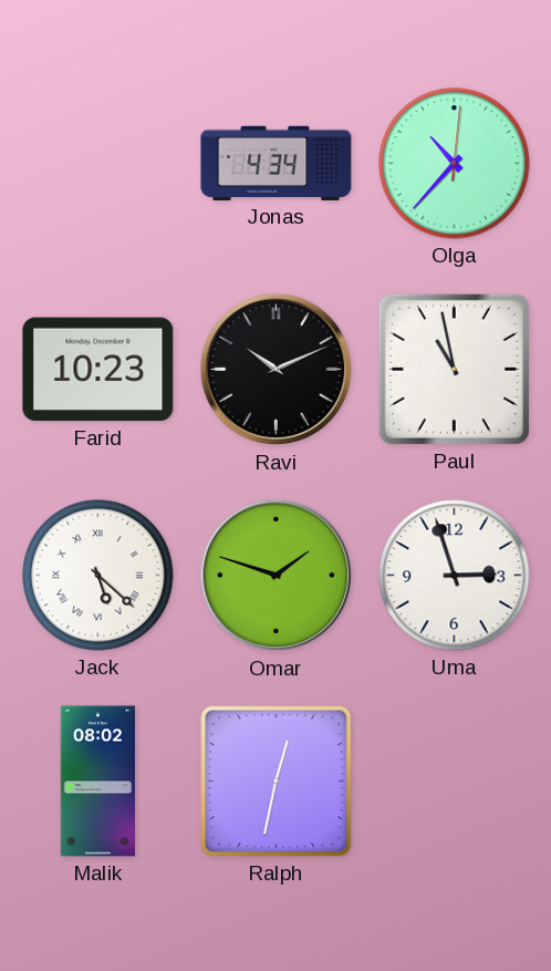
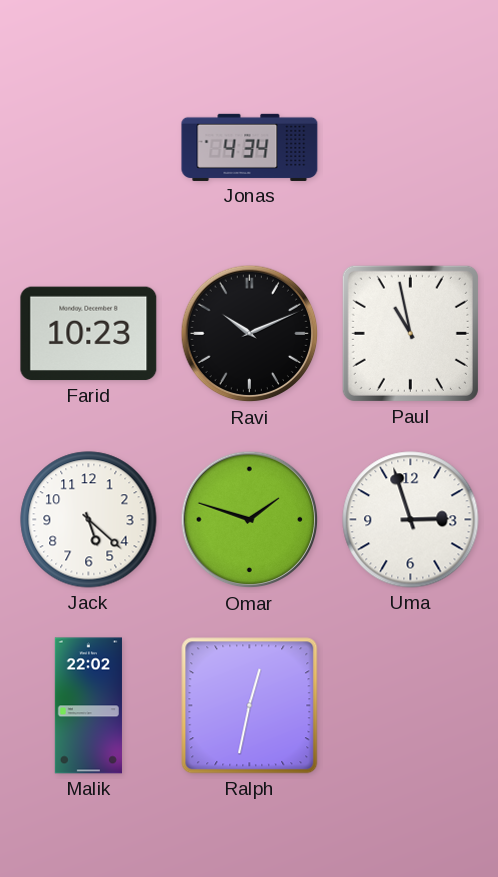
Olga: 10:37 -> none (455, 164)
Jack numerals: Roman -> Arabic (89, 520)
Malik: 08:02 -> 22:02 (88, 706)
